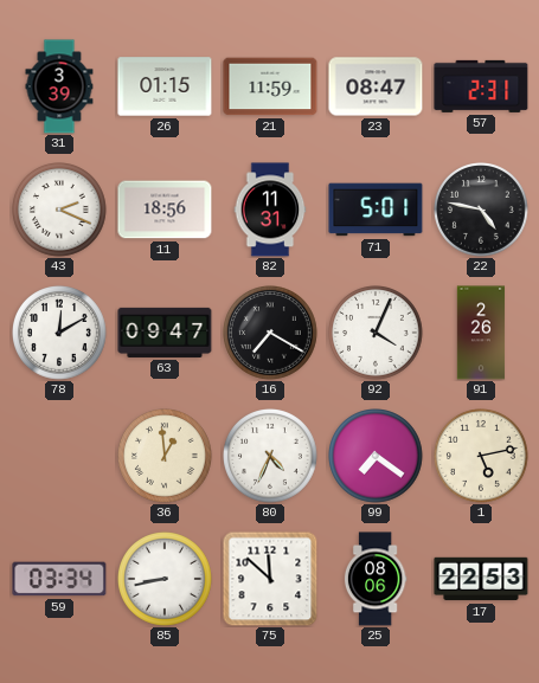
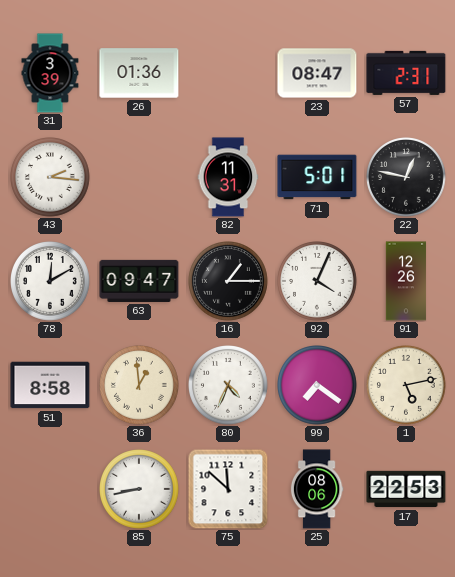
26: 01:15 -> 01:36 (139, 73)
21: 11:59 -> none (270, 86)
43: 2:19 -> 2:16 (51, 178)
11: 18:56 -> none (165, 210)
22: 4:47 -> 12:47 (407, 178)
16: 7:20 -> 1:15 (229, 282)
91: 2:26 -> 12:26 (406, 281)
51: none -> 8:58 (50, 385)
59: 03:34 -> none (59, 579)
